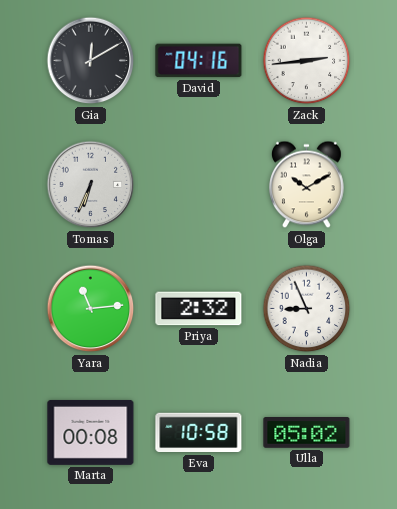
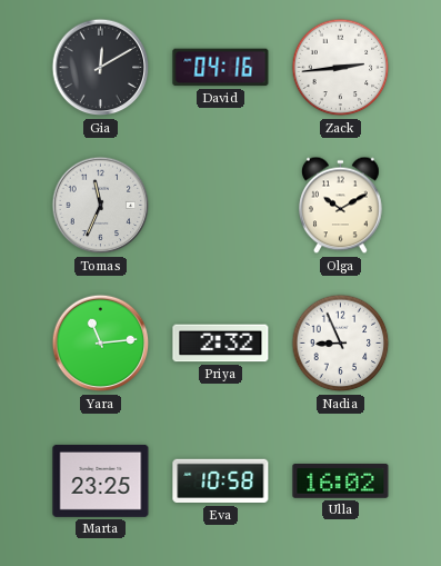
Tomas: 6:34 -> 11:34 (101, 206)
Marta: 00:08 -> 23:25 (101, 480)
Ulla: 05:02 -> 16:02 (341, 481)
